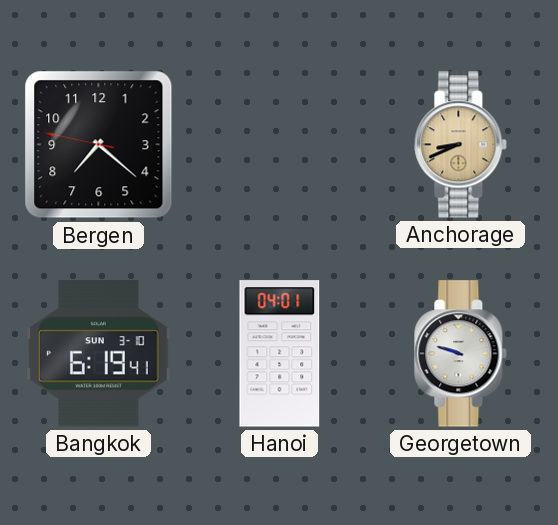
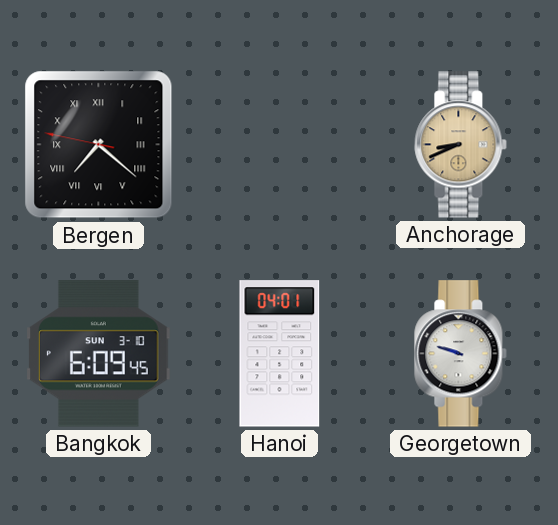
Bergen numerals: Arabic -> Roman (99, 145)
Bangkok: 6:19 -> 6:09 (99, 354)
